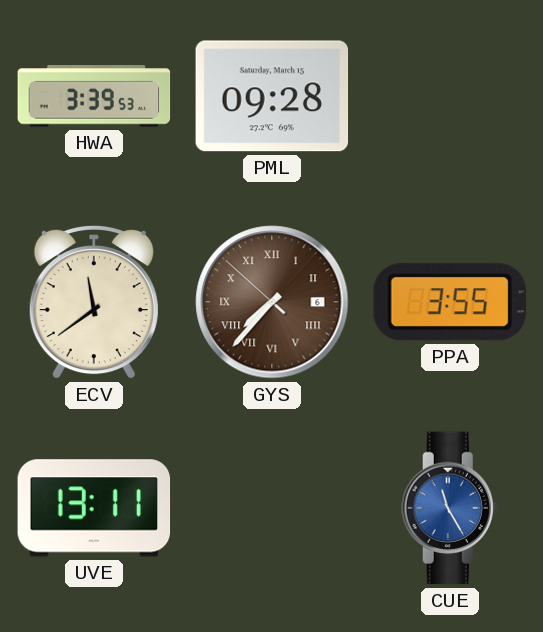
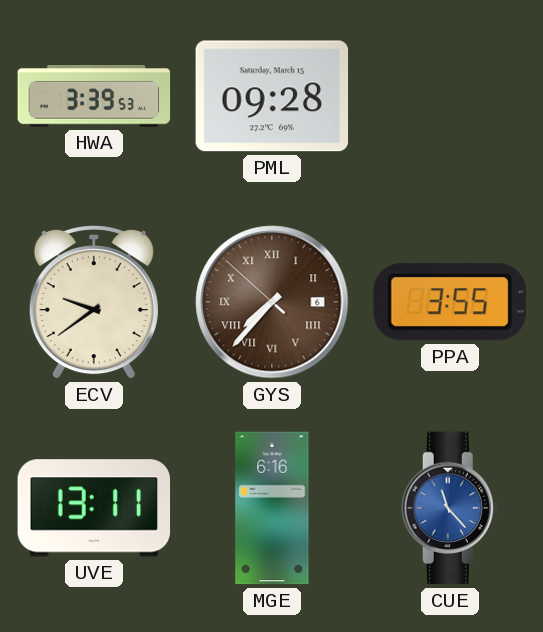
ECV: 11:39 -> 9:39 (94, 302)
MGE: none -> 6:16 (272, 508)
CUE: 11:25 -> 11:23 (450, 508)
